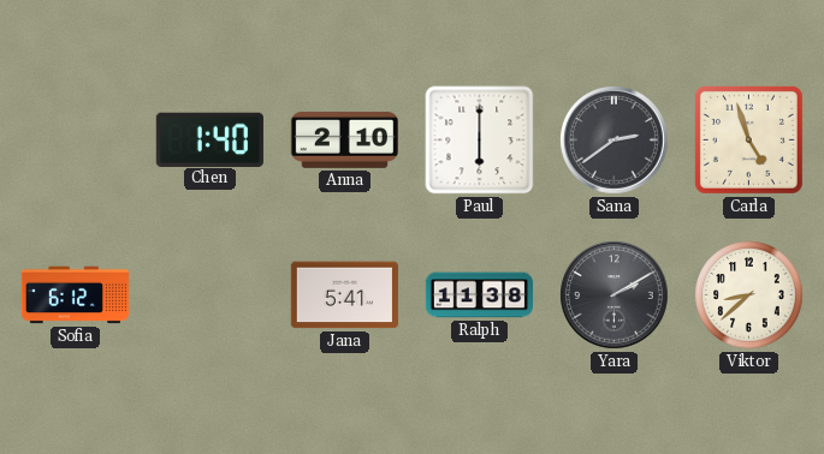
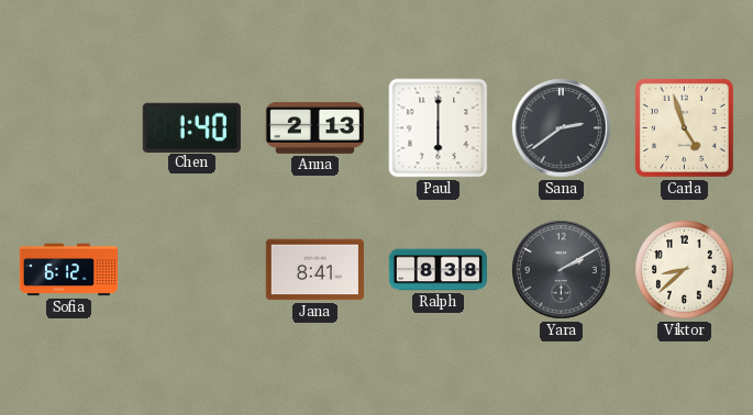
Anna: 2:10 -> 2:13 (314, 127)
Jana: 5:41 -> 8:41 (314, 270)
Ralph: 11:38 -> 8:38 (438, 270)
